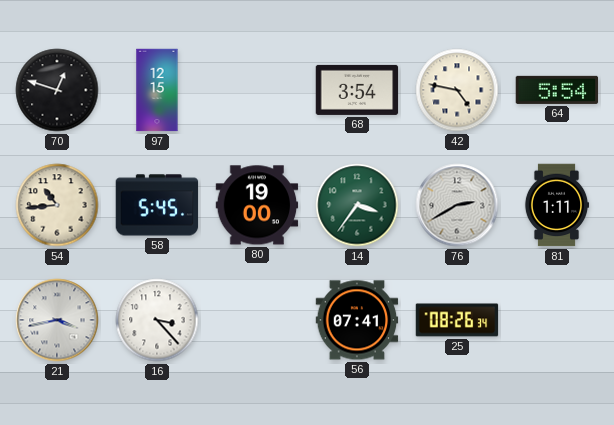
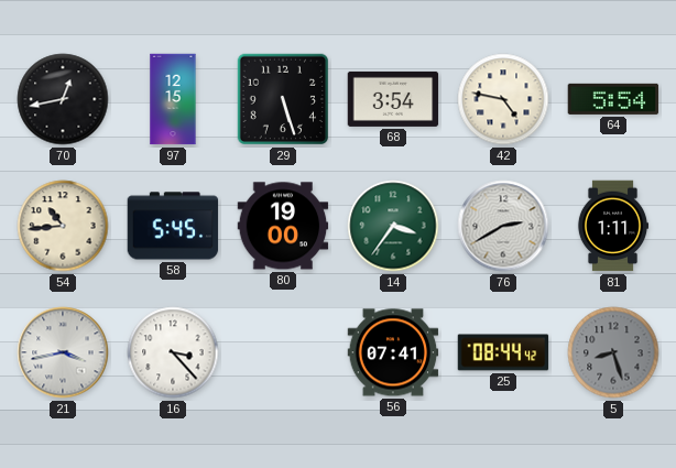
70: 12:48 -> 12:43 (63, 99)
29: none -> 5:27 (283, 99)
25: 08:26 -> 08:44 (503, 352)
5: none -> 8:27 (613, 352)
